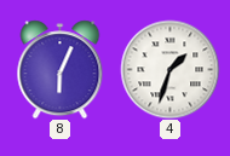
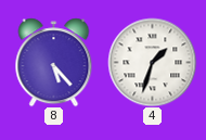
8: 6:04 -> 5:23 (54, 62)
